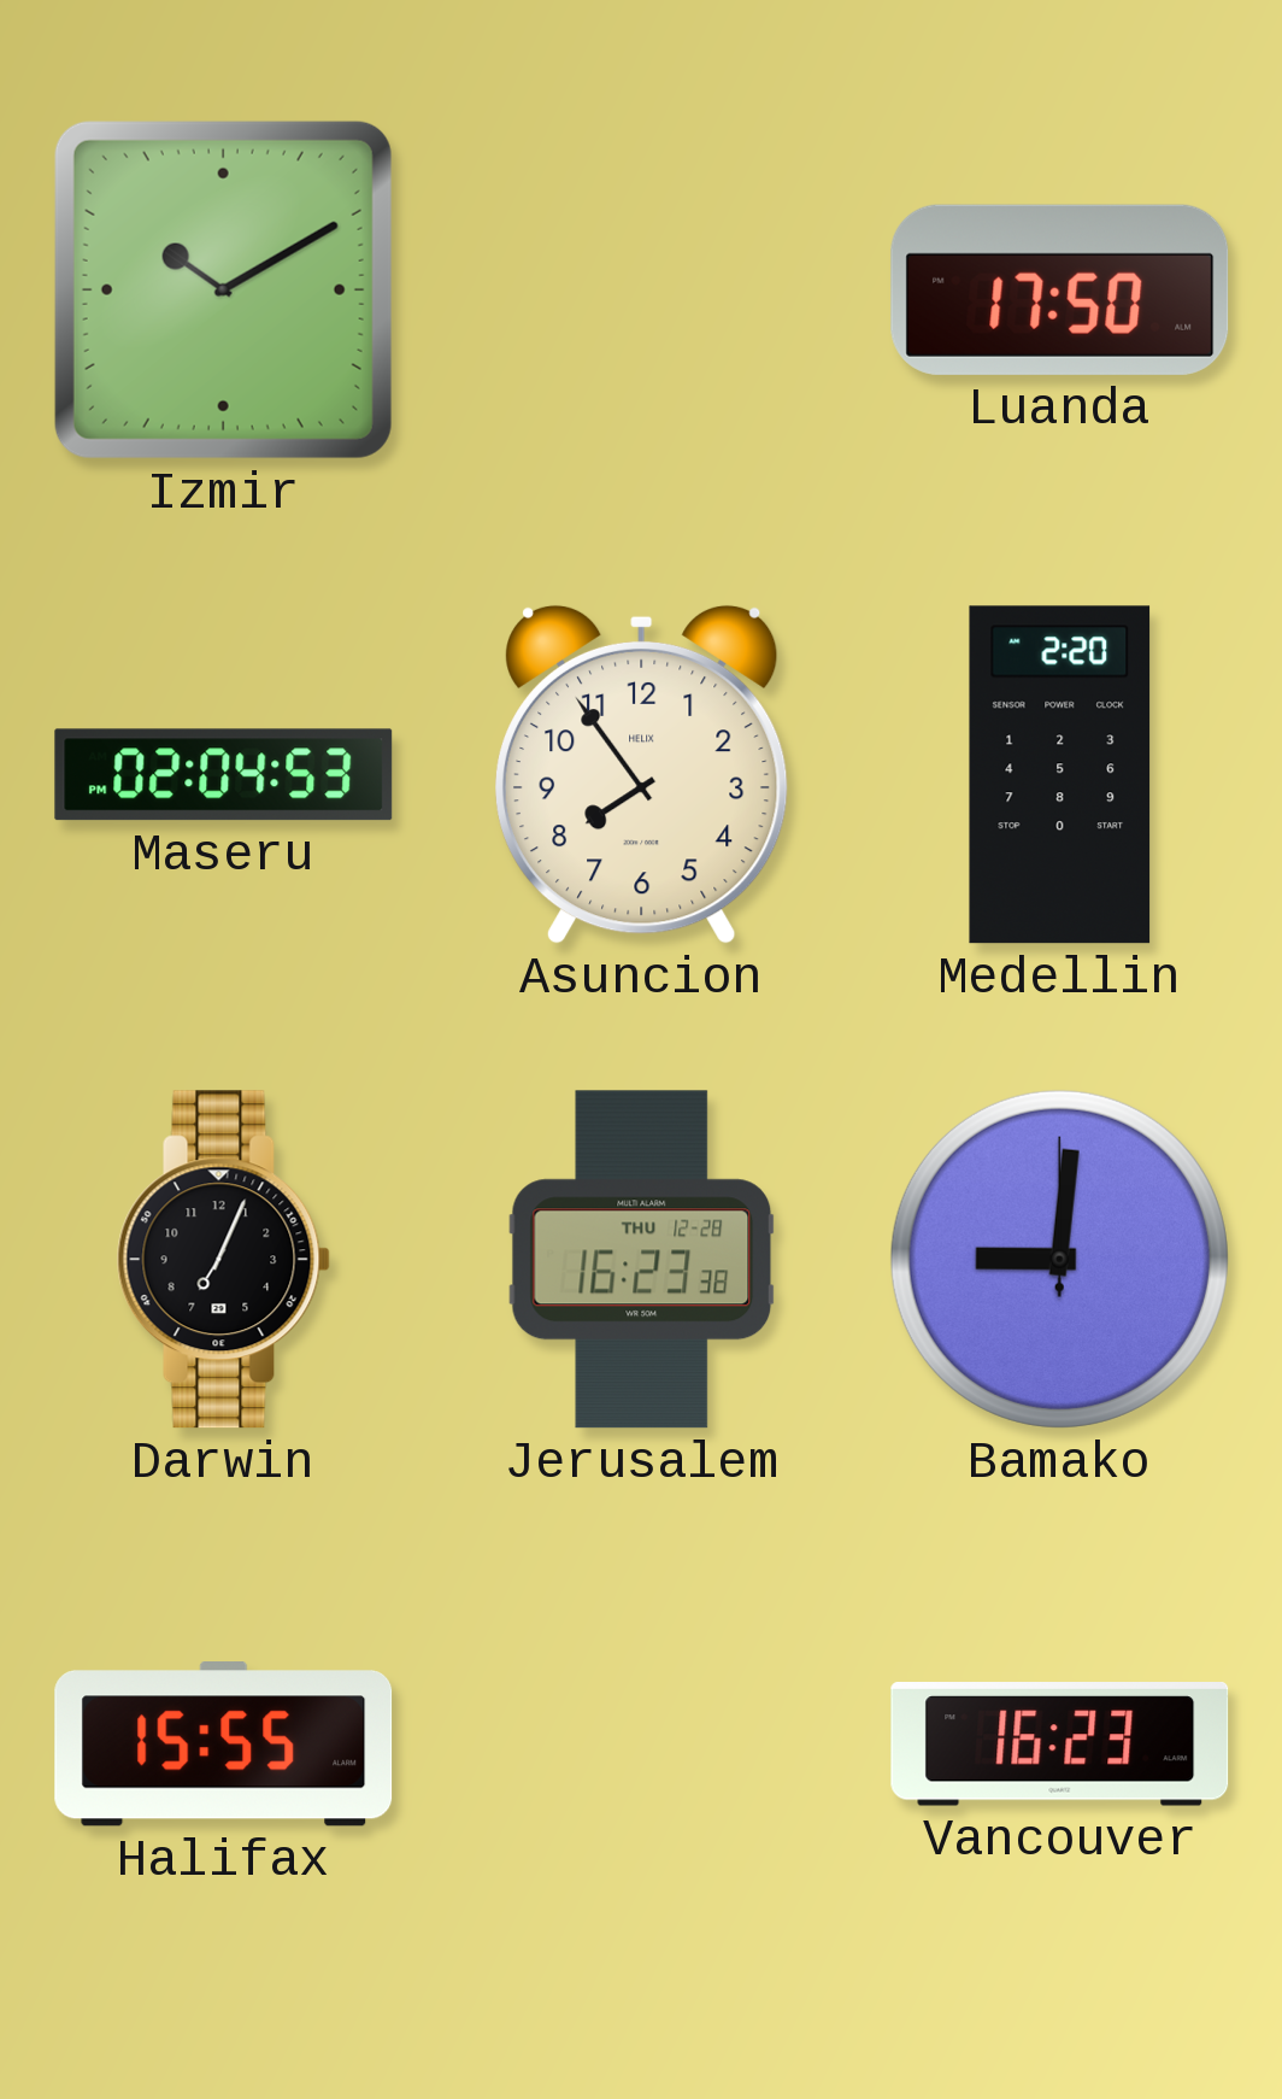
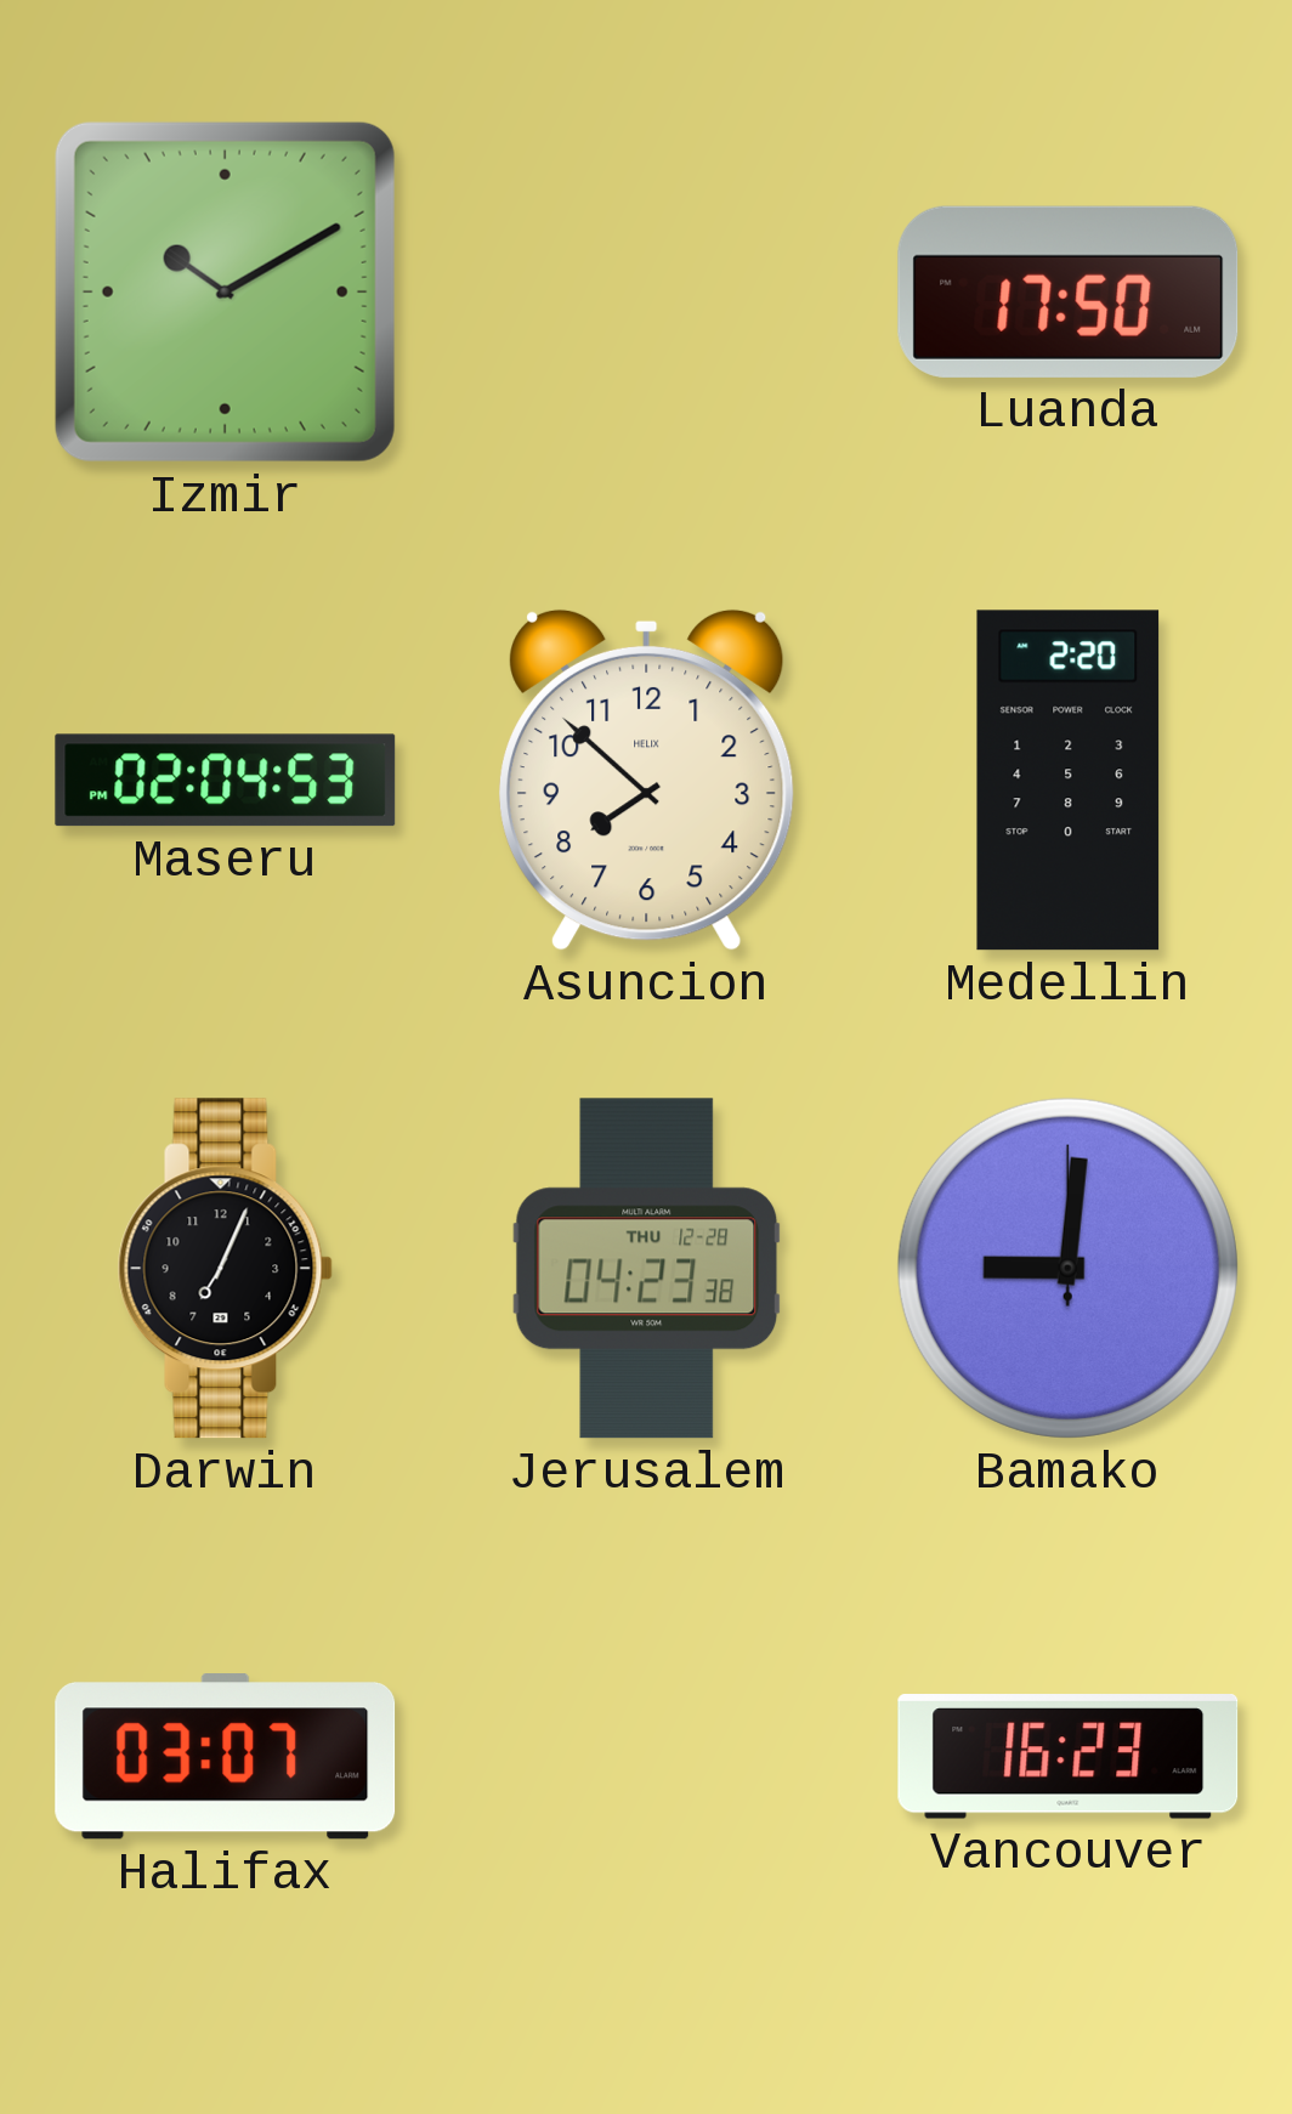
Asuncion: 7:54 -> 7:52 (647, 780)
Jerusalem: 16:23 -> 04:23 (647, 1269)
Halifax: 15:55 -> 03:07 (226, 1757)
